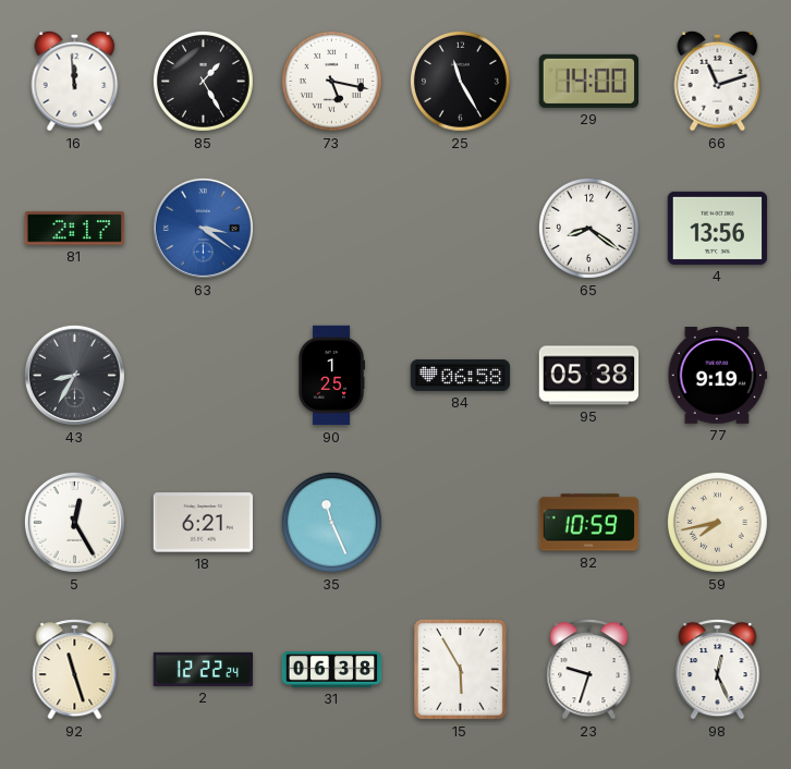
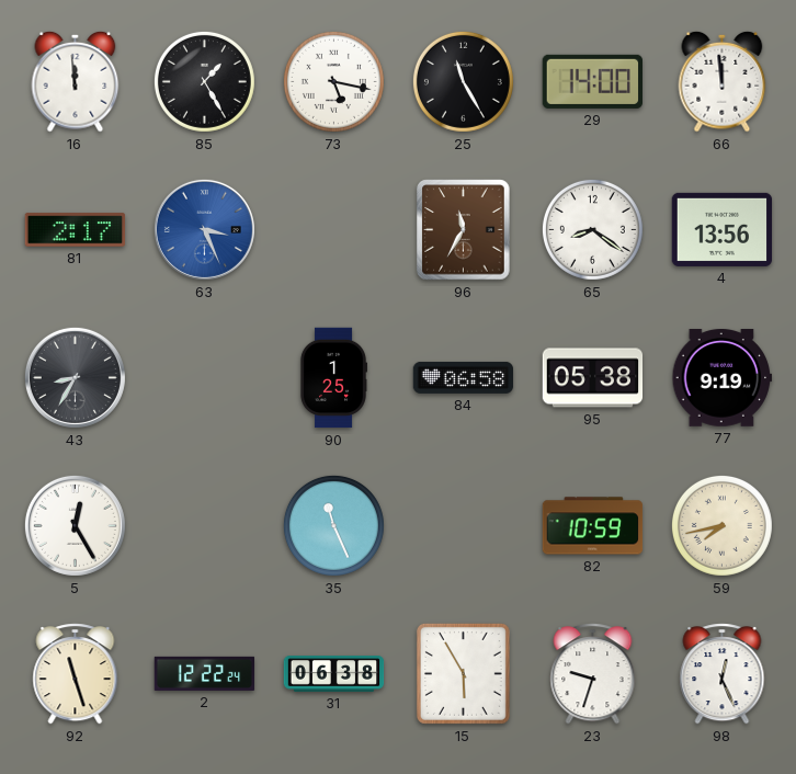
66: 11:12 -> 11:59 (723, 81)
63: 3:21 -> 3:26 (204, 229)
96: none -> 11:35 (464, 230)
18: 6:21 -> none (204, 523)
